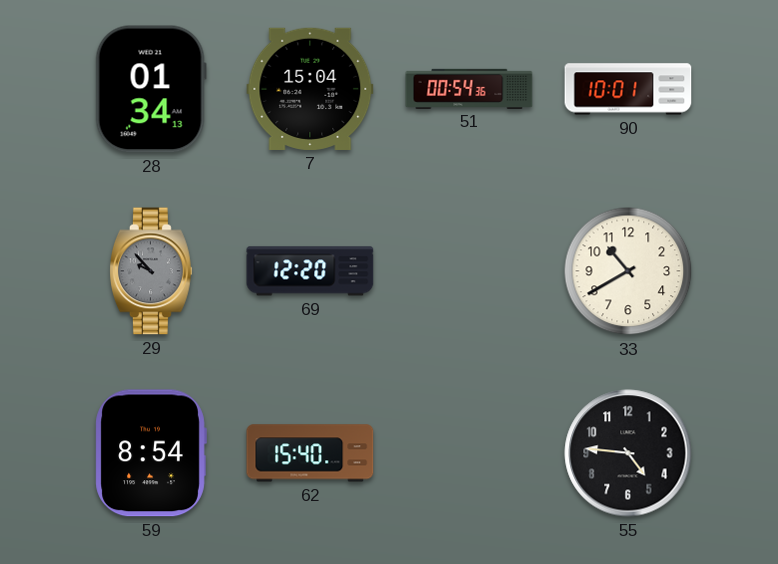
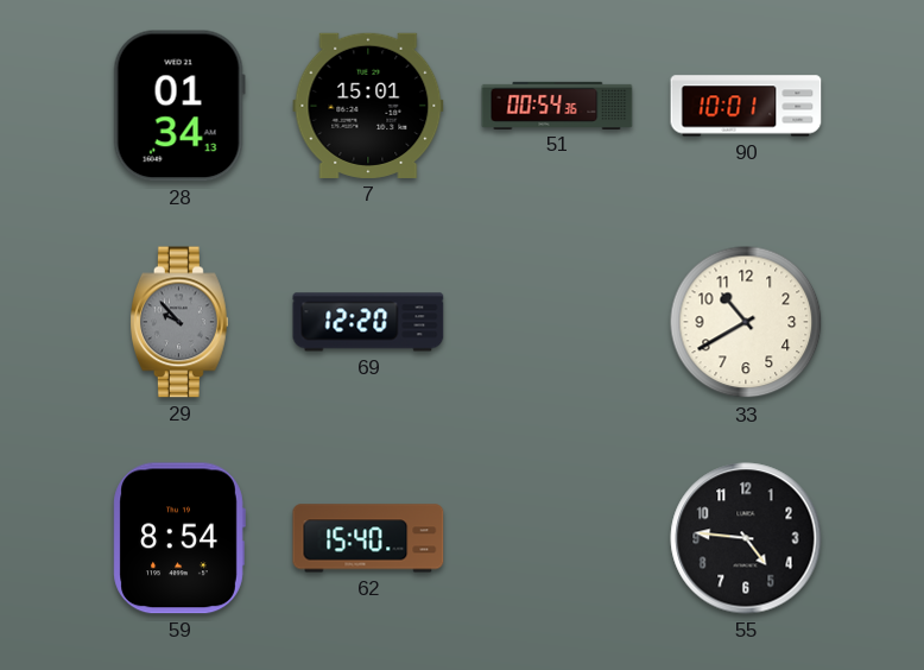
7: 15:04 -> 15:01 (368, 106)
